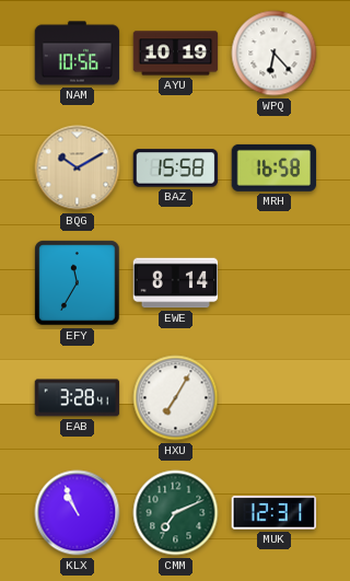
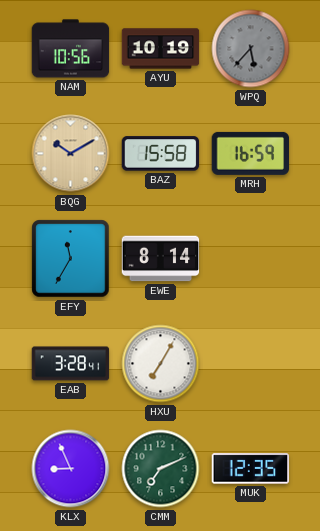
WPQ: 6:23 -> 5:37 (251, 49)
WPQ dial: white -> grey (251, 49)
MRH: 16:58 -> 16:59 (251, 153)
KLX: 10:56 -> 8:56 (71, 469)
MUK: 12:31 -> 12:35 (251, 469)
